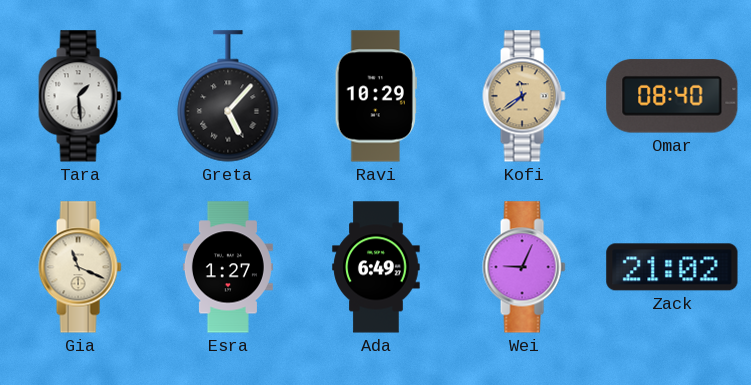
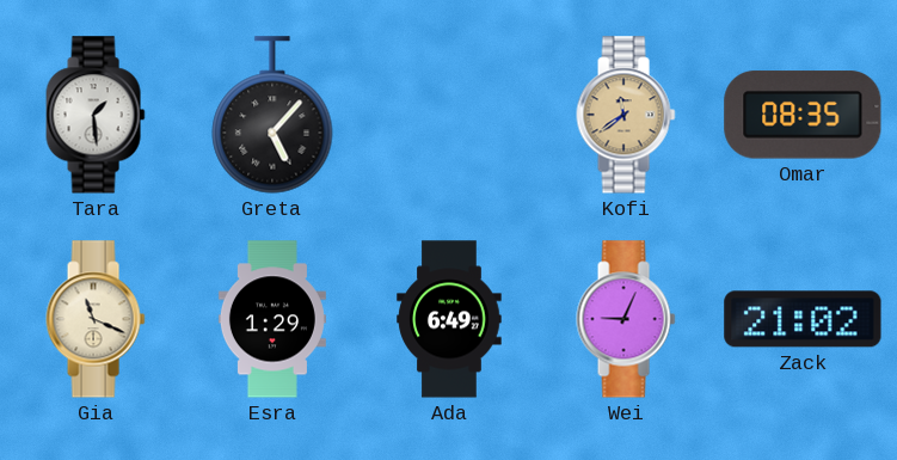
Ravi: 10:29 -> none (376, 96)
Omar: 08:40 -> 08:35 (803, 115)
Esra: 1:27 -> 1:29 (272, 319)
